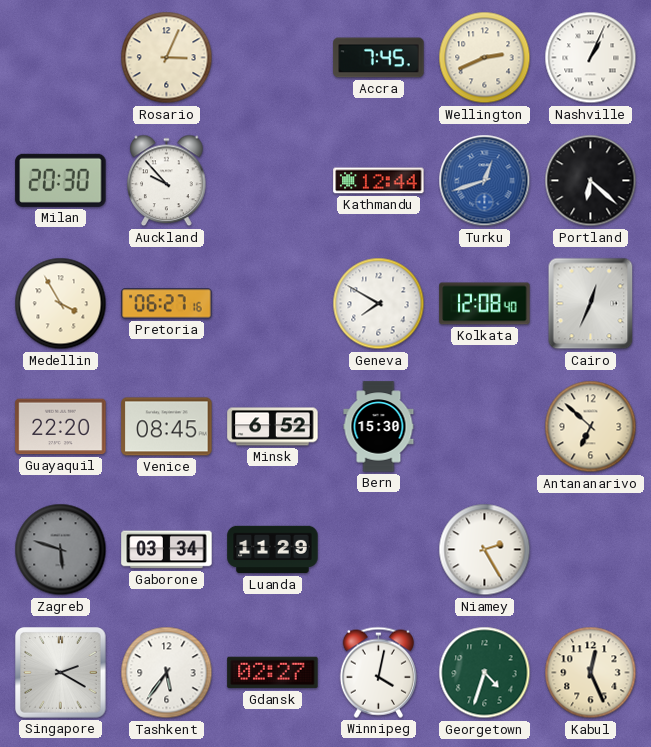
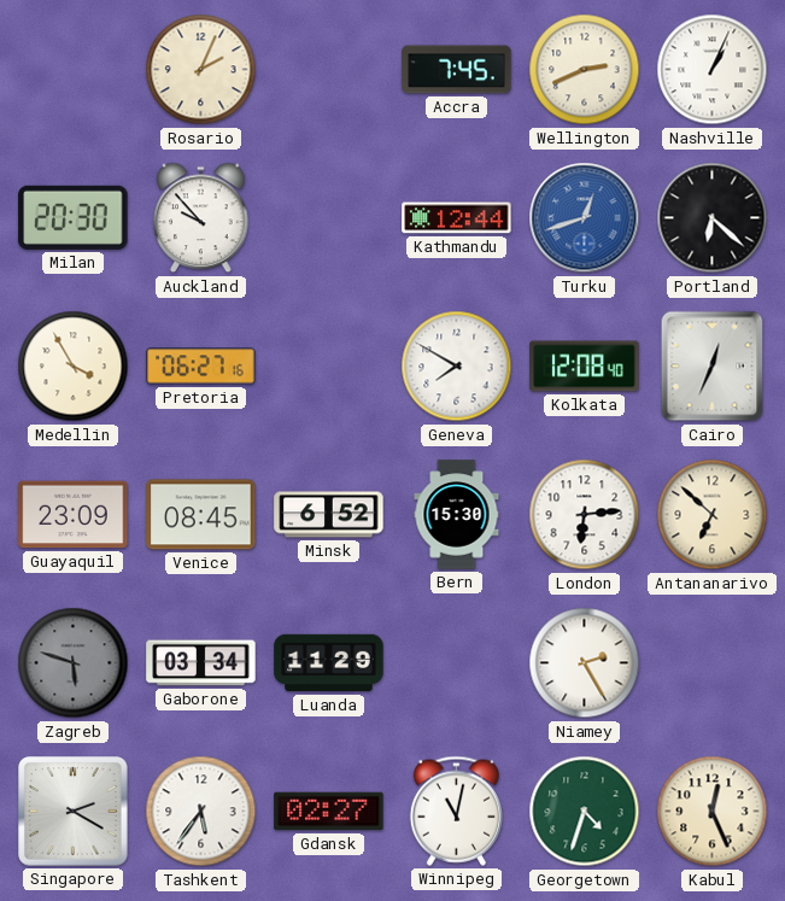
Rosario: 3:04 -> 2:04 (201, 70)
Guayaquil: 22:20 -> 23:09 (74, 515)
London: none -> 6:14 (585, 515)
Winnipeg: 4:02 -> 11:02 (456, 811)
